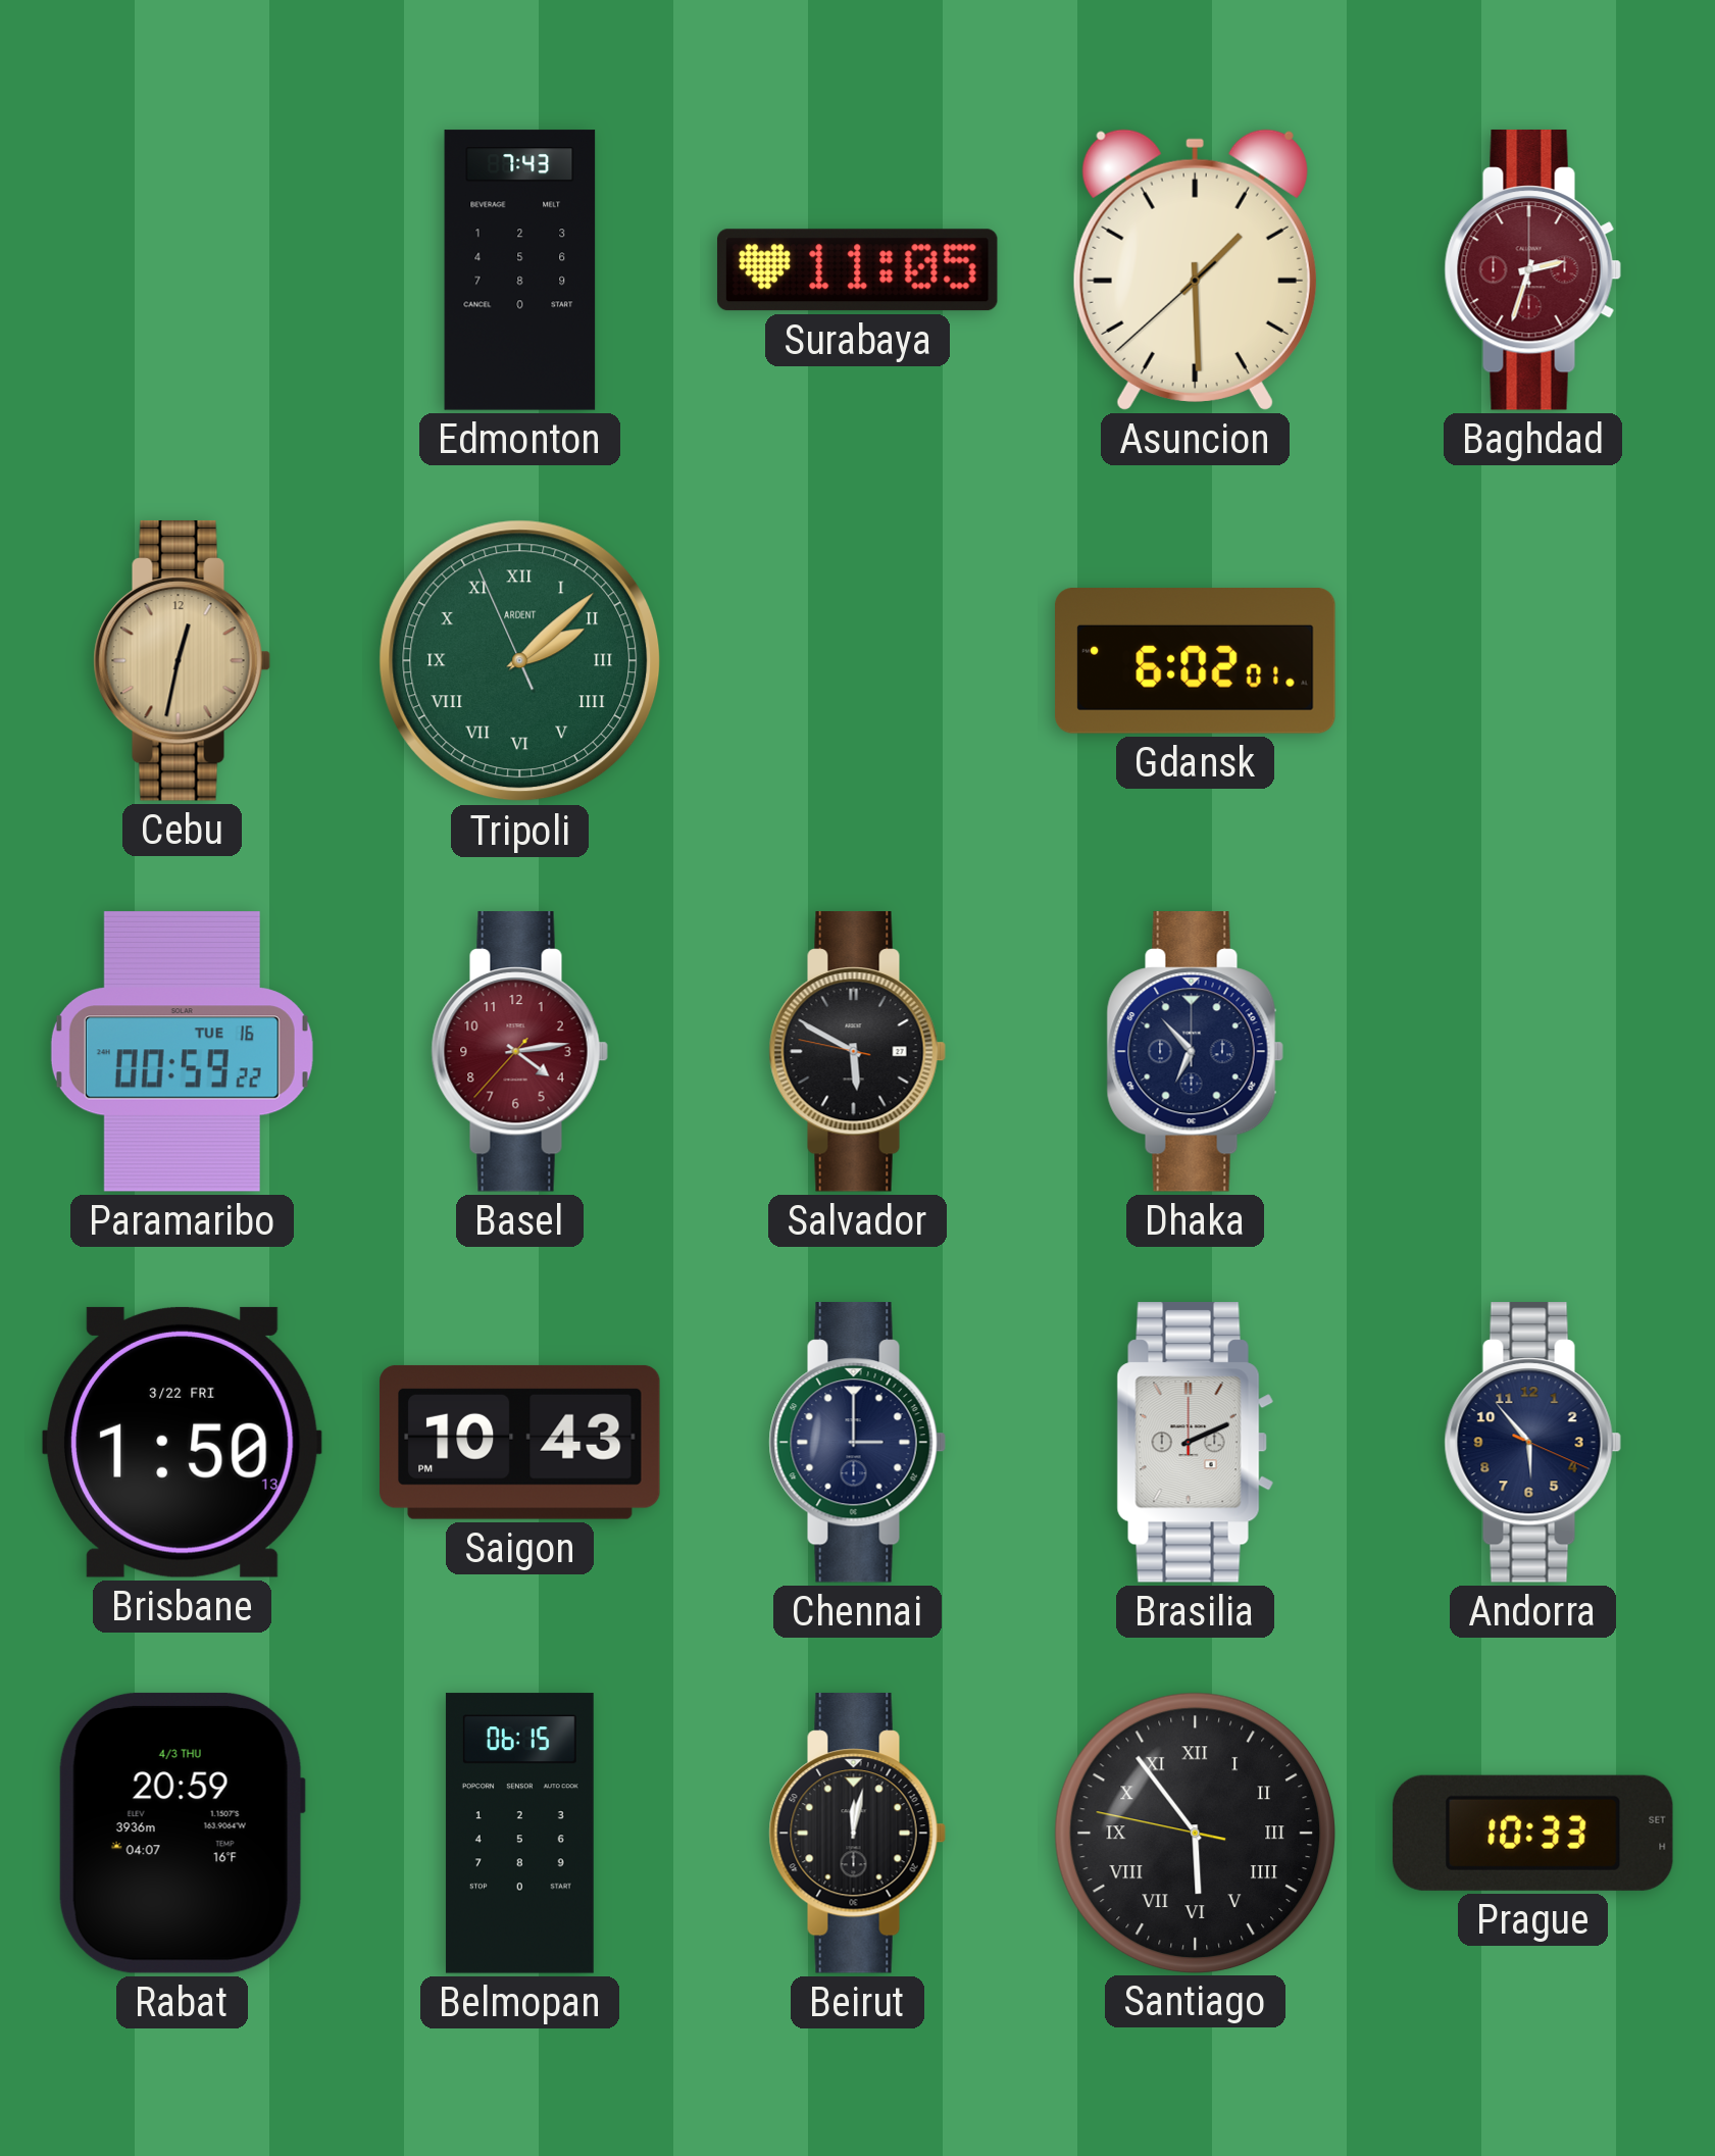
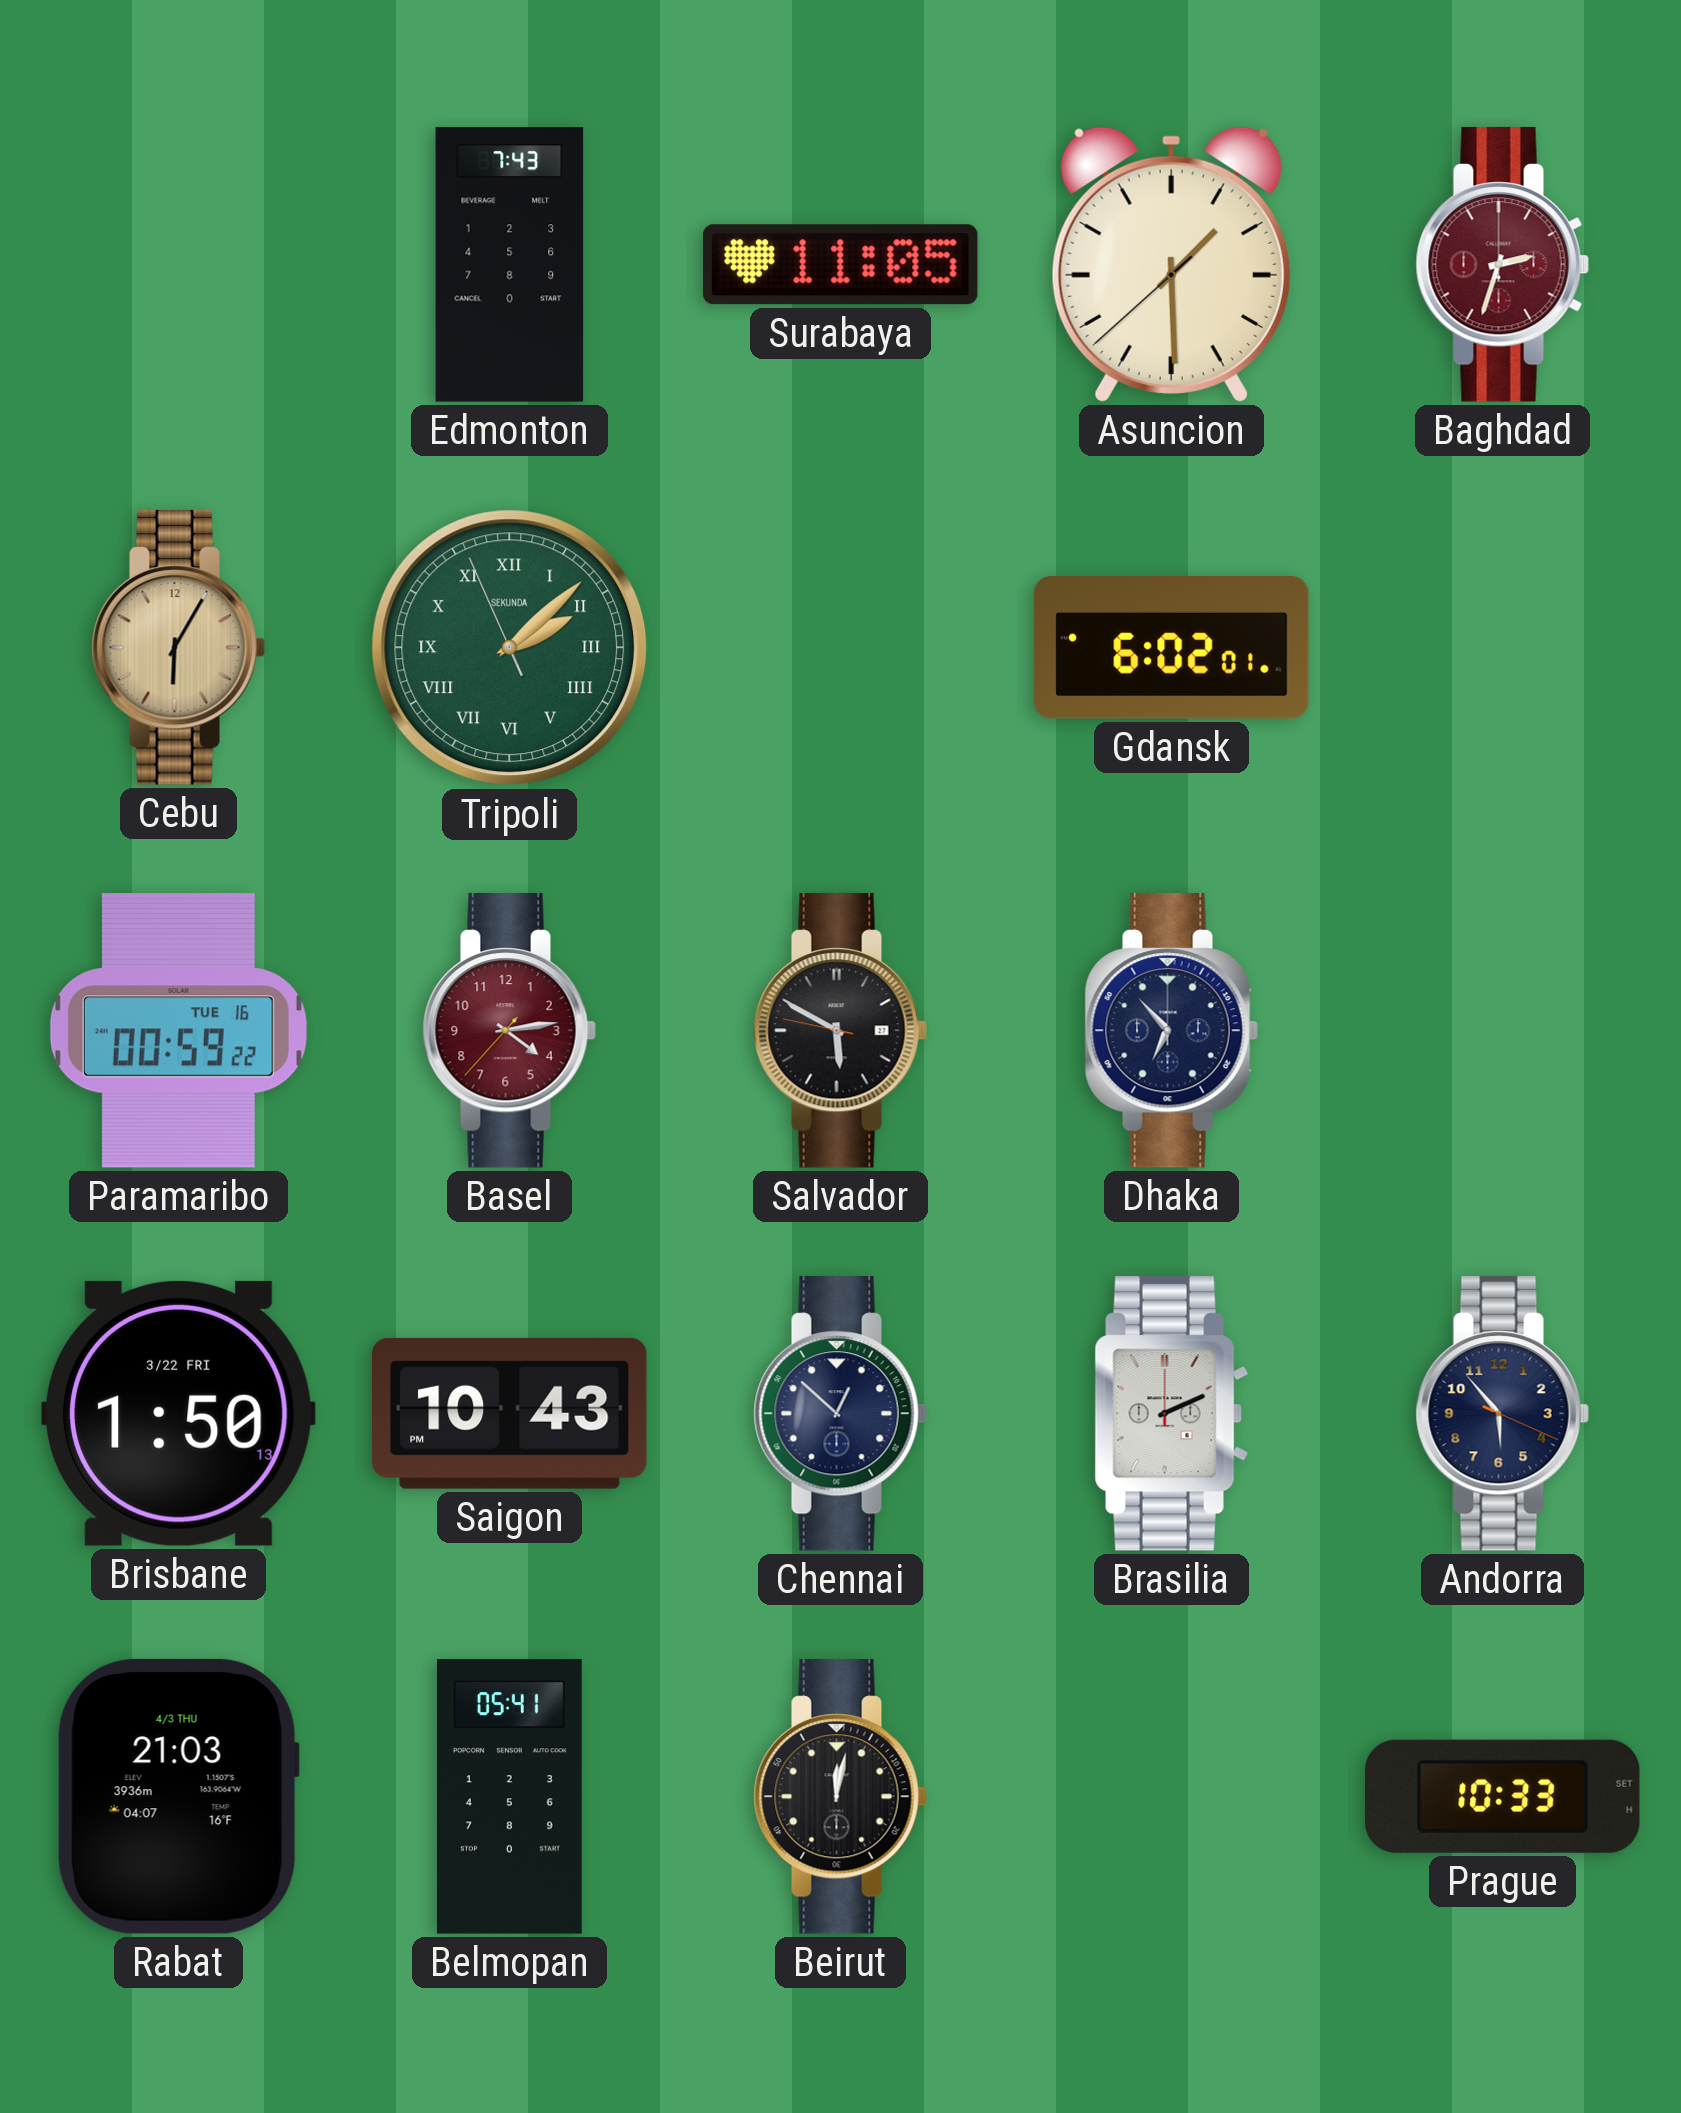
Cebu: 12:32 -> 6:05 (178, 647)
Tripoli brand: ARDENT -> SEKUNDA (510, 648)
Chennai: 3:00 -> 12:52 (840, 1413)
Rabat: 20:59 -> 21:03 (178, 1796)
Belmopan: 06:15 -> 05:41 (509, 1797)
Santiago: 5:53 -> none (1195, 1833)
